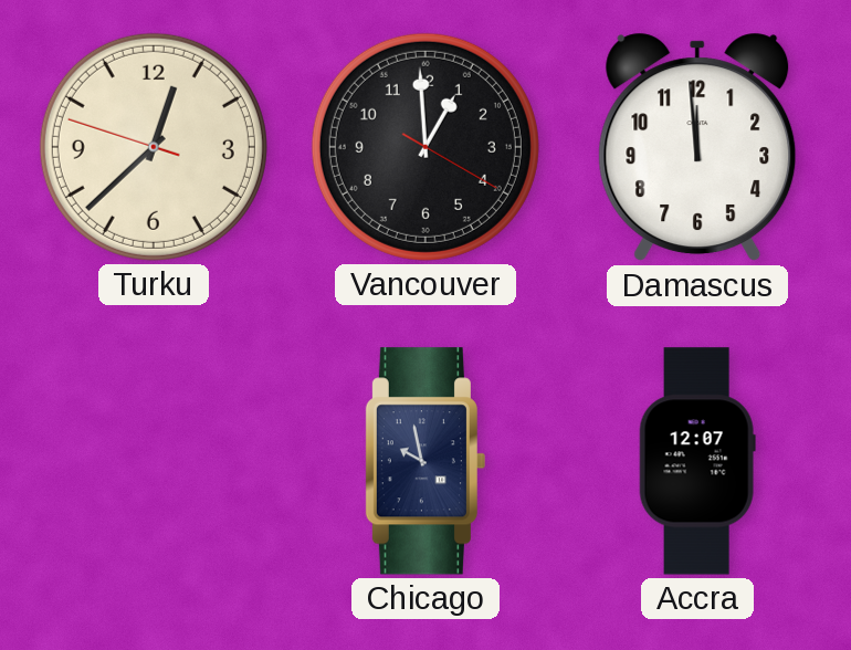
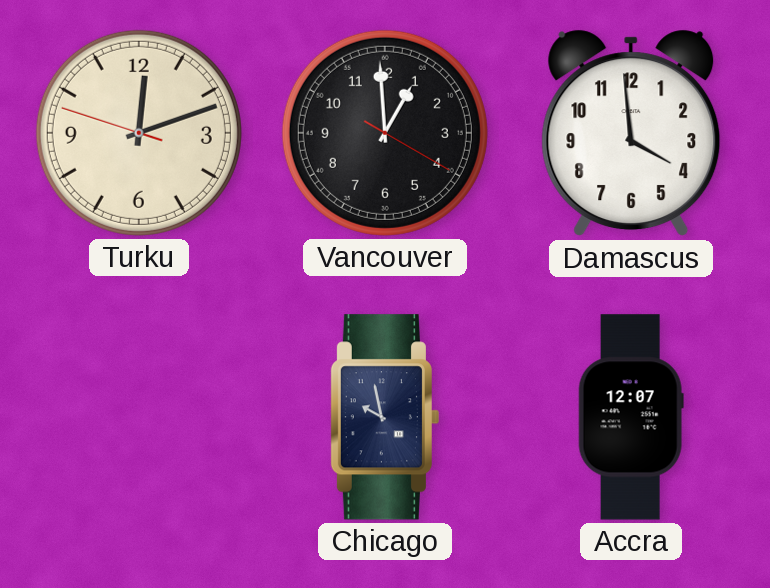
Turku: 12:37 -> 12:11 (139, 133)
Damascus: 11:59 -> 3:59 (631, 133)
